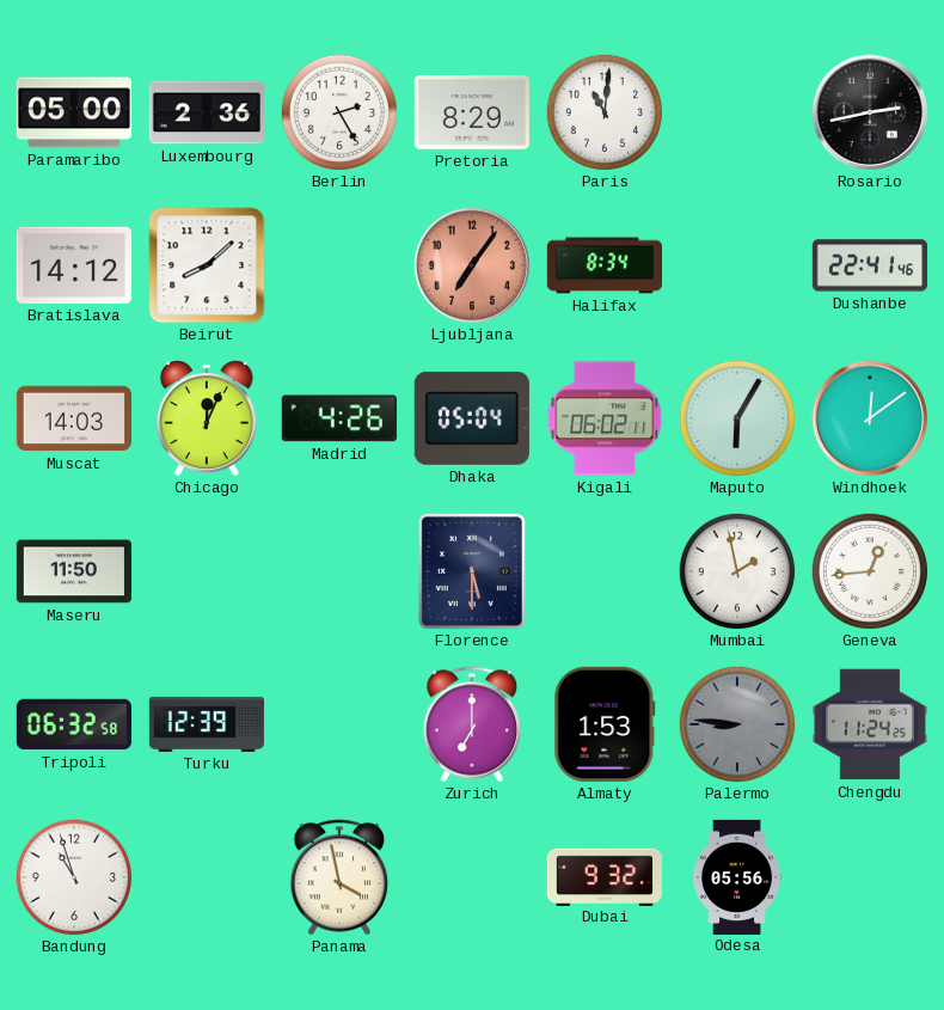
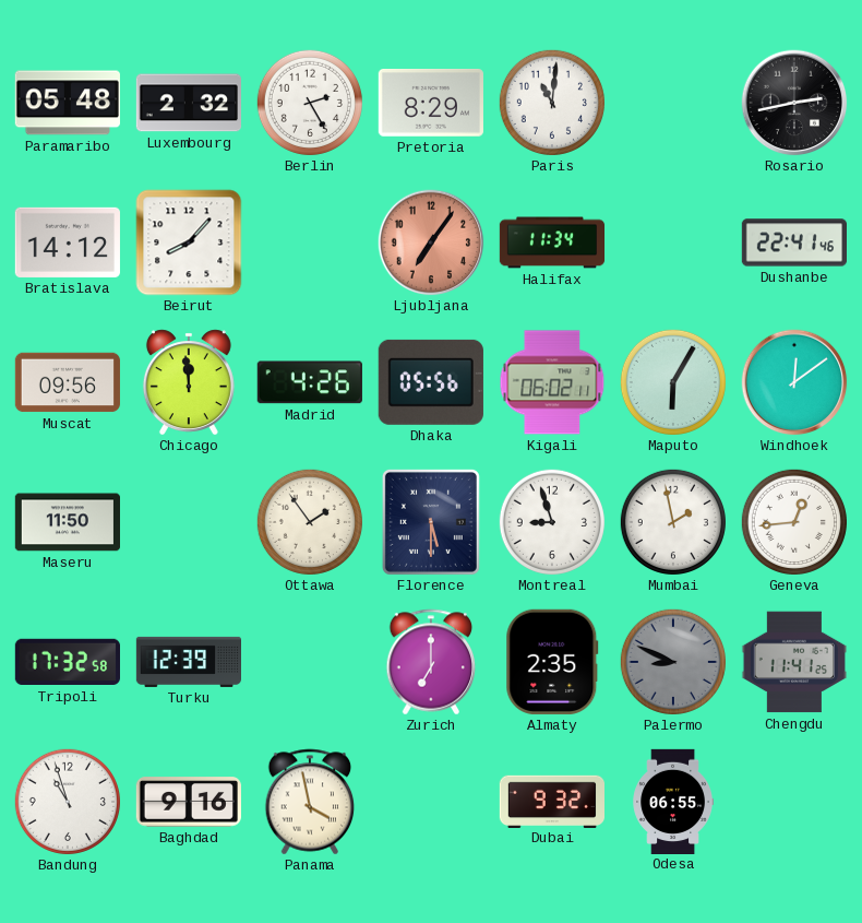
Paramaribo: 05:00 -> 05:48 (68, 103)
Luxembourg: 2:36 -> 2:32 (188, 103)
Beirut: 8:08 -> 8:07 (189, 242)
Halifax: 8:34 -> 11:34 (552, 242)
Muscat: 14:03 -> 09:56 (67, 382)
Chicago: 12:04 -> 11:59 (189, 382)
Dhaka: 05:04 -> 05:56 (431, 382)
Ottawa: none -> 1:54 (310, 522)
Montreal: none -> 8:57 (552, 522)
Tripoli: 06:32 -> 17:32 (67, 662)
Almaty: 1:53 -> 2:35 (552, 662)
Palermo: 8:46 -> 8:49 (673, 662)
Chengdu: 11:24 -> 11:41 (794, 662)
Baghdad: none -> 9:16 (189, 802)
Odesa: 05:56 -> 06:55 (672, 801)
